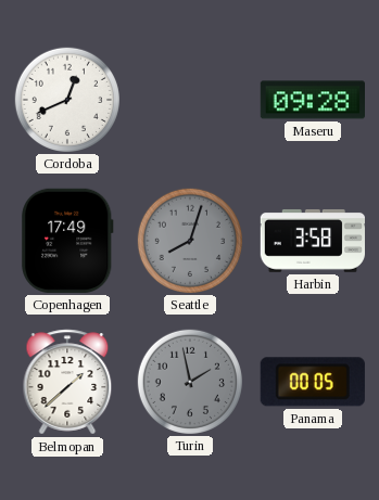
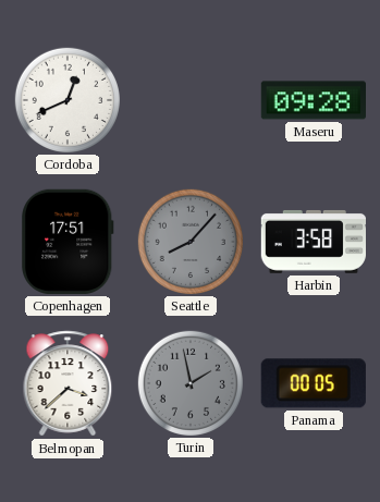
Copenhagen: 17:49 -> 17:51 (68, 242)
Seattle: 8:03 -> 8:07 (189, 241)
Belmopan: 1:38 -> 3:38 (68, 383)
